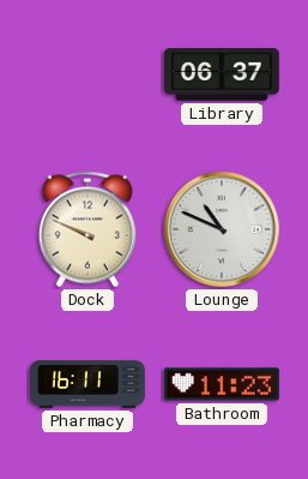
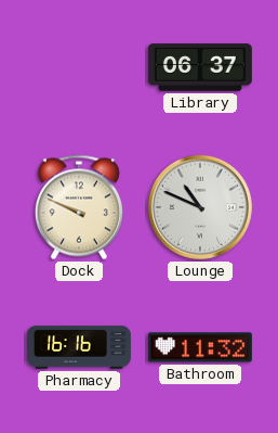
Pharmacy: 16:11 -> 16:16 (79, 347)
Bathroom: 11:23 -> 11:32 (200, 347)
